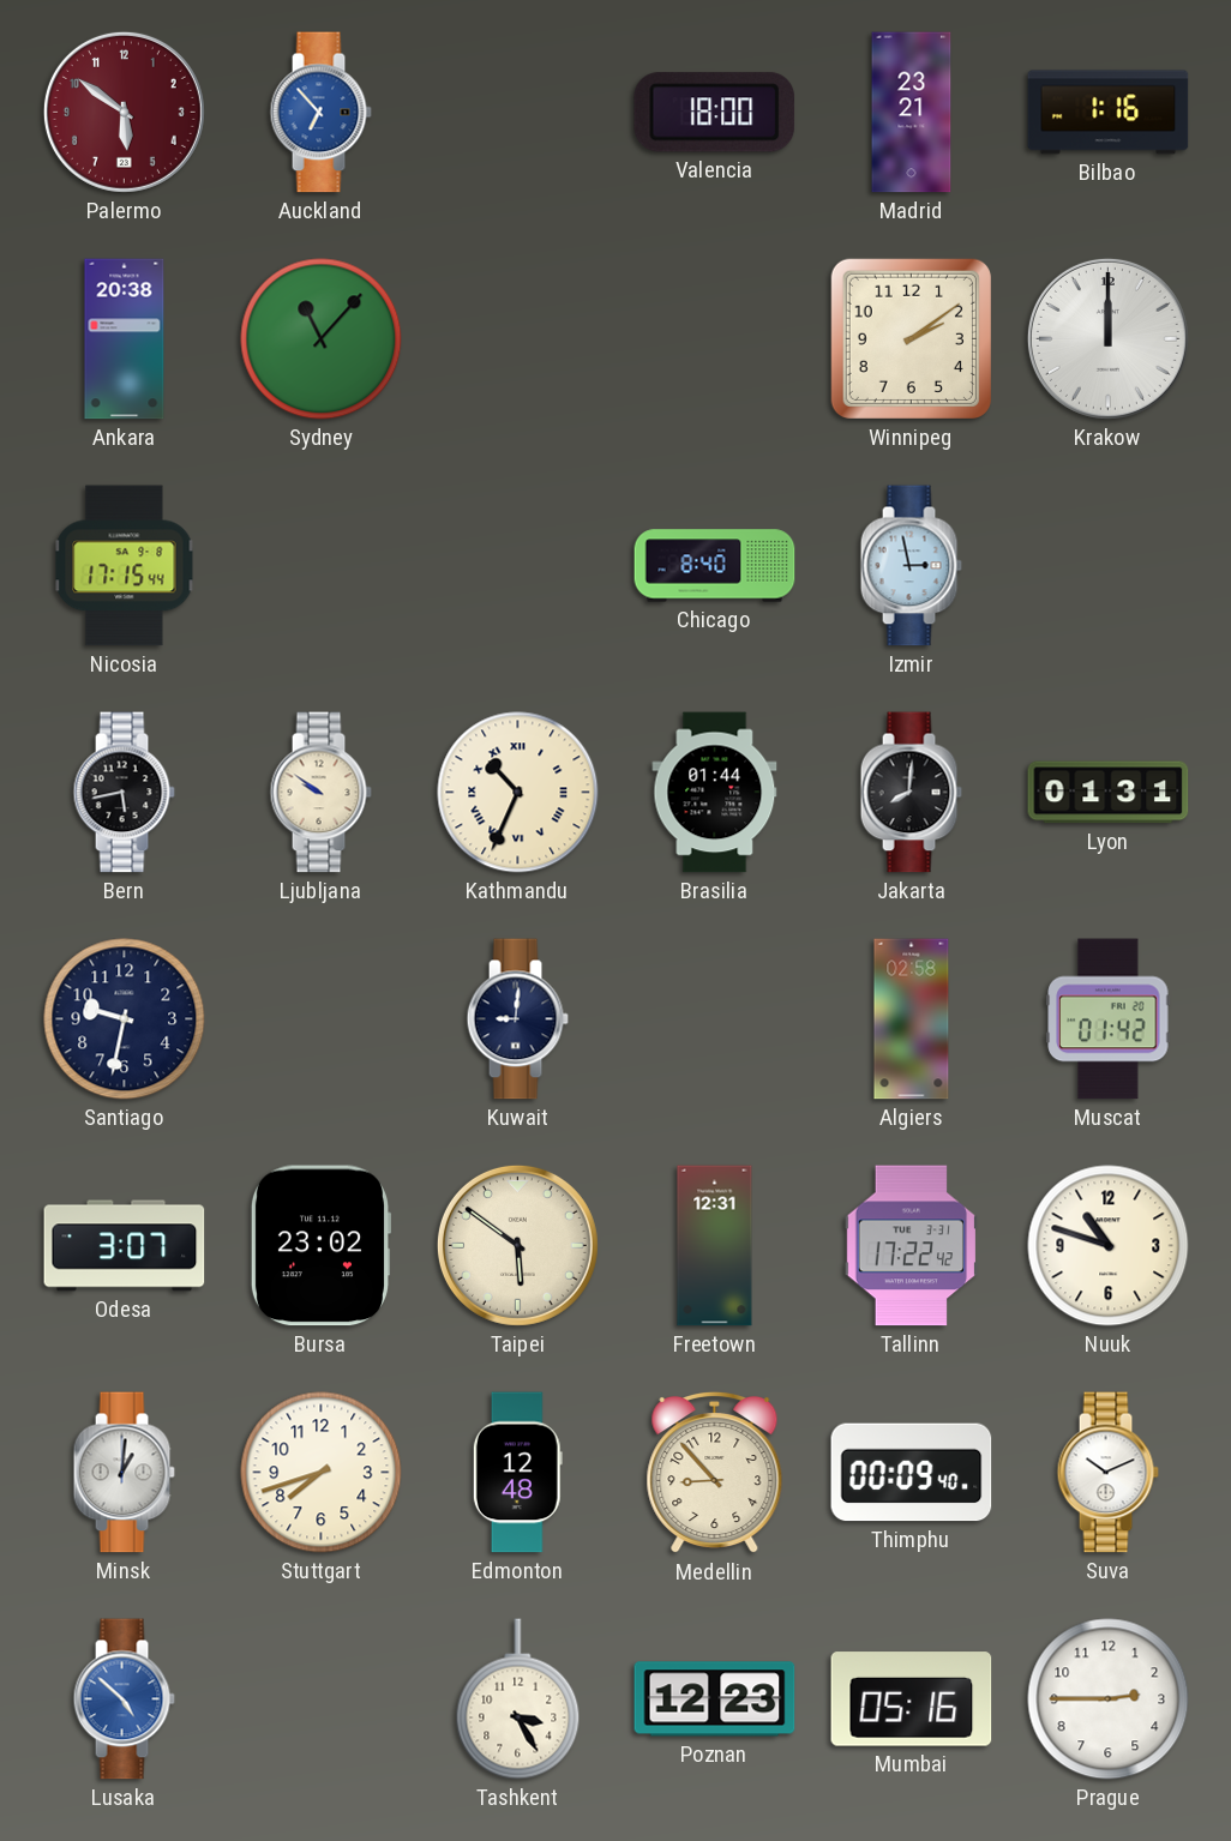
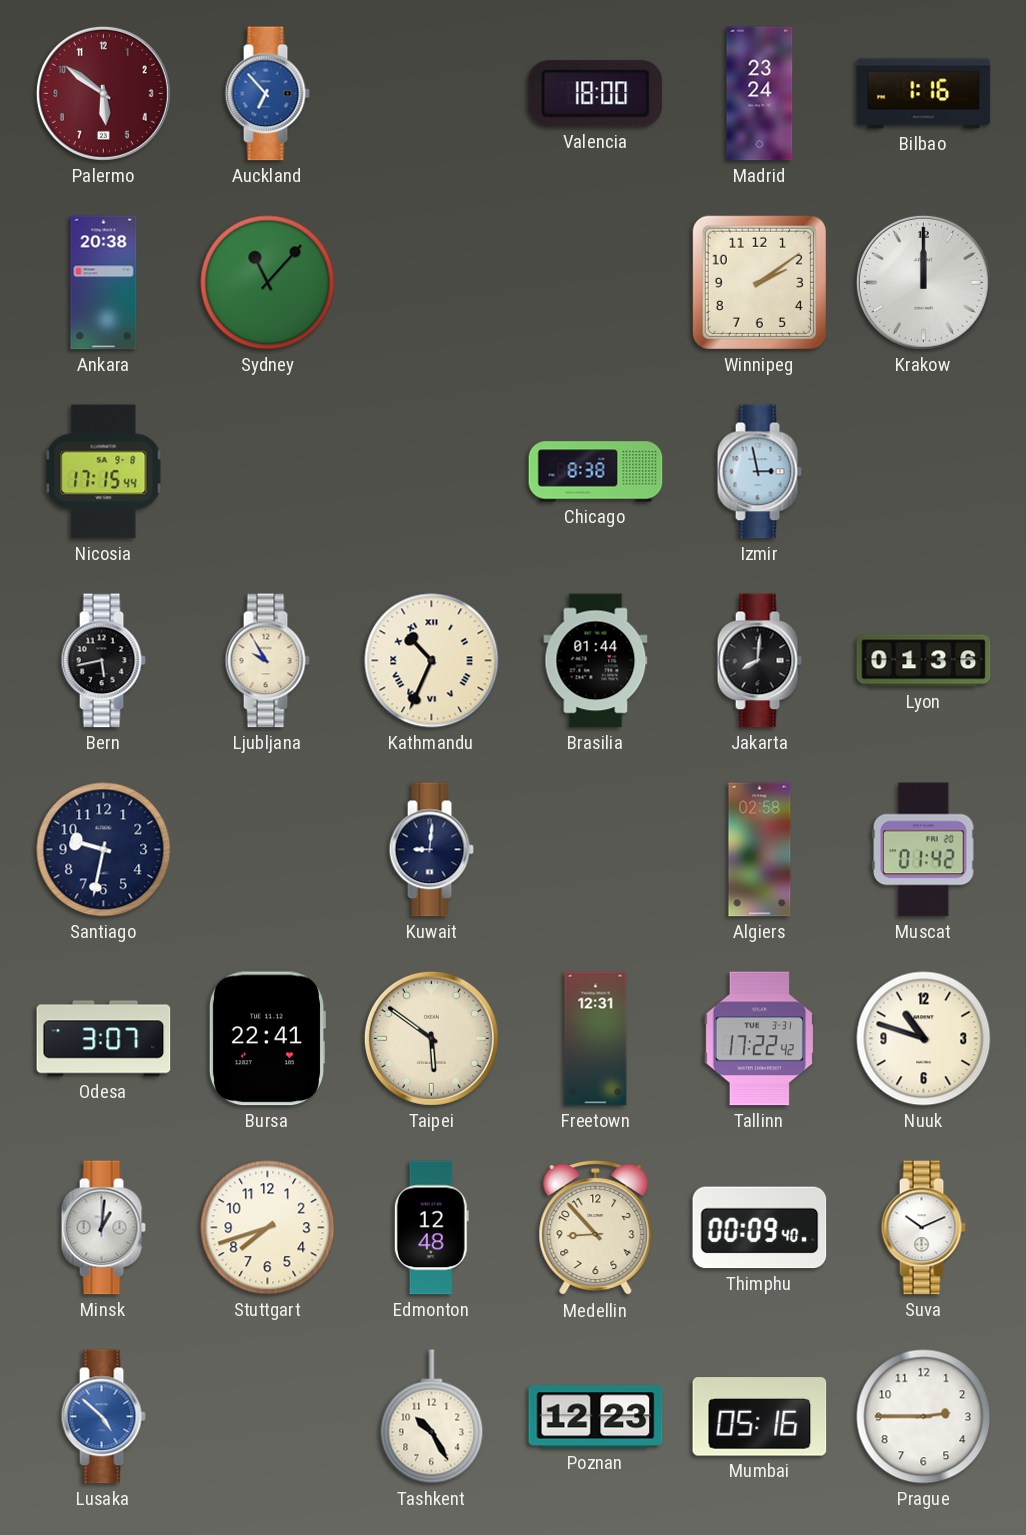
Madrid: 23:21 -> 23:24 (760, 94)
Chicago: 8:40 -> 8:38 (596, 472)
Ljubljana: 9:51 -> 9:55 (267, 661)
Lyon: 01:31 -> 01:36 (924, 661)
Bursa: 23:02 -> 22:41 (267, 1039)
Tashkent: 3:25 -> 10:25 (432, 1417)
